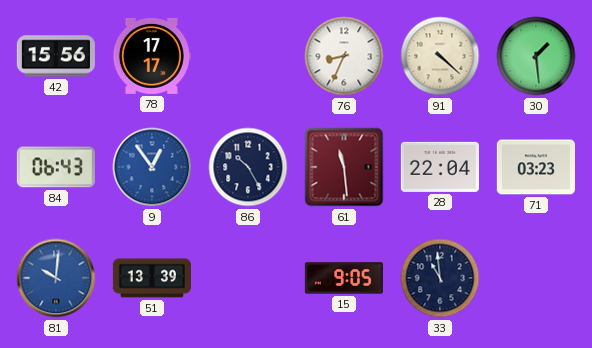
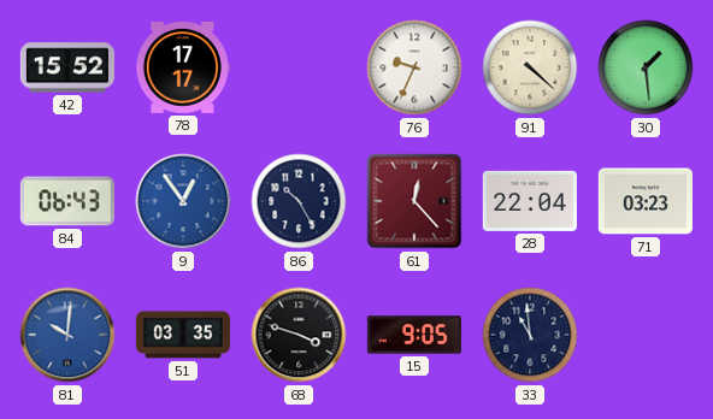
42: 15:56 -> 15:52 (67, 67)
76: 8:34 -> 9:34 (414, 67)
61: 11:29 -> 12:23 (414, 201)
51: 13:39 -> 03:35 (183, 335)
68: none -> 3:48 (299, 335)
